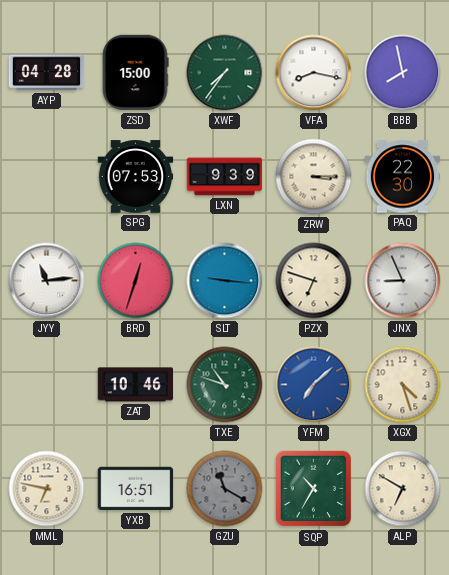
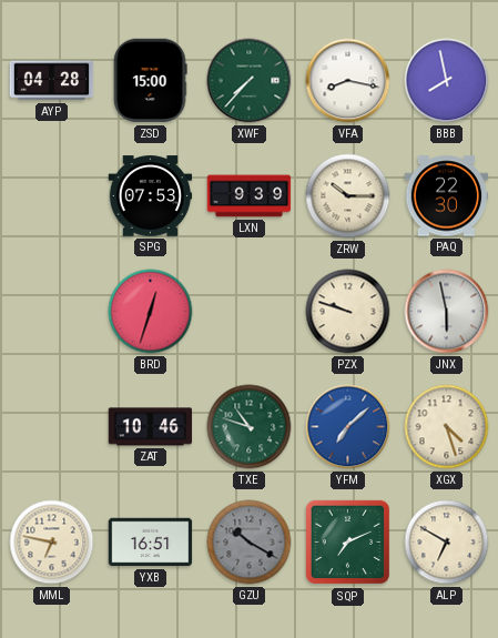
XWF: 7:36 -> 7:37 (250, 81)
ZRW: 3:15 -> 10:15 (348, 196)
JYY: 11:14 -> none (47, 281)
SLT: 9:16 -> none (225, 281)
PZX: 6:48 -> 9:48 (348, 312)
JNX: 8:56 -> 5:58 (447, 312)
GZU: 11:20 -> 10:20 (250, 543)
SQP: 10:35 -> 7:11 (348, 543)
